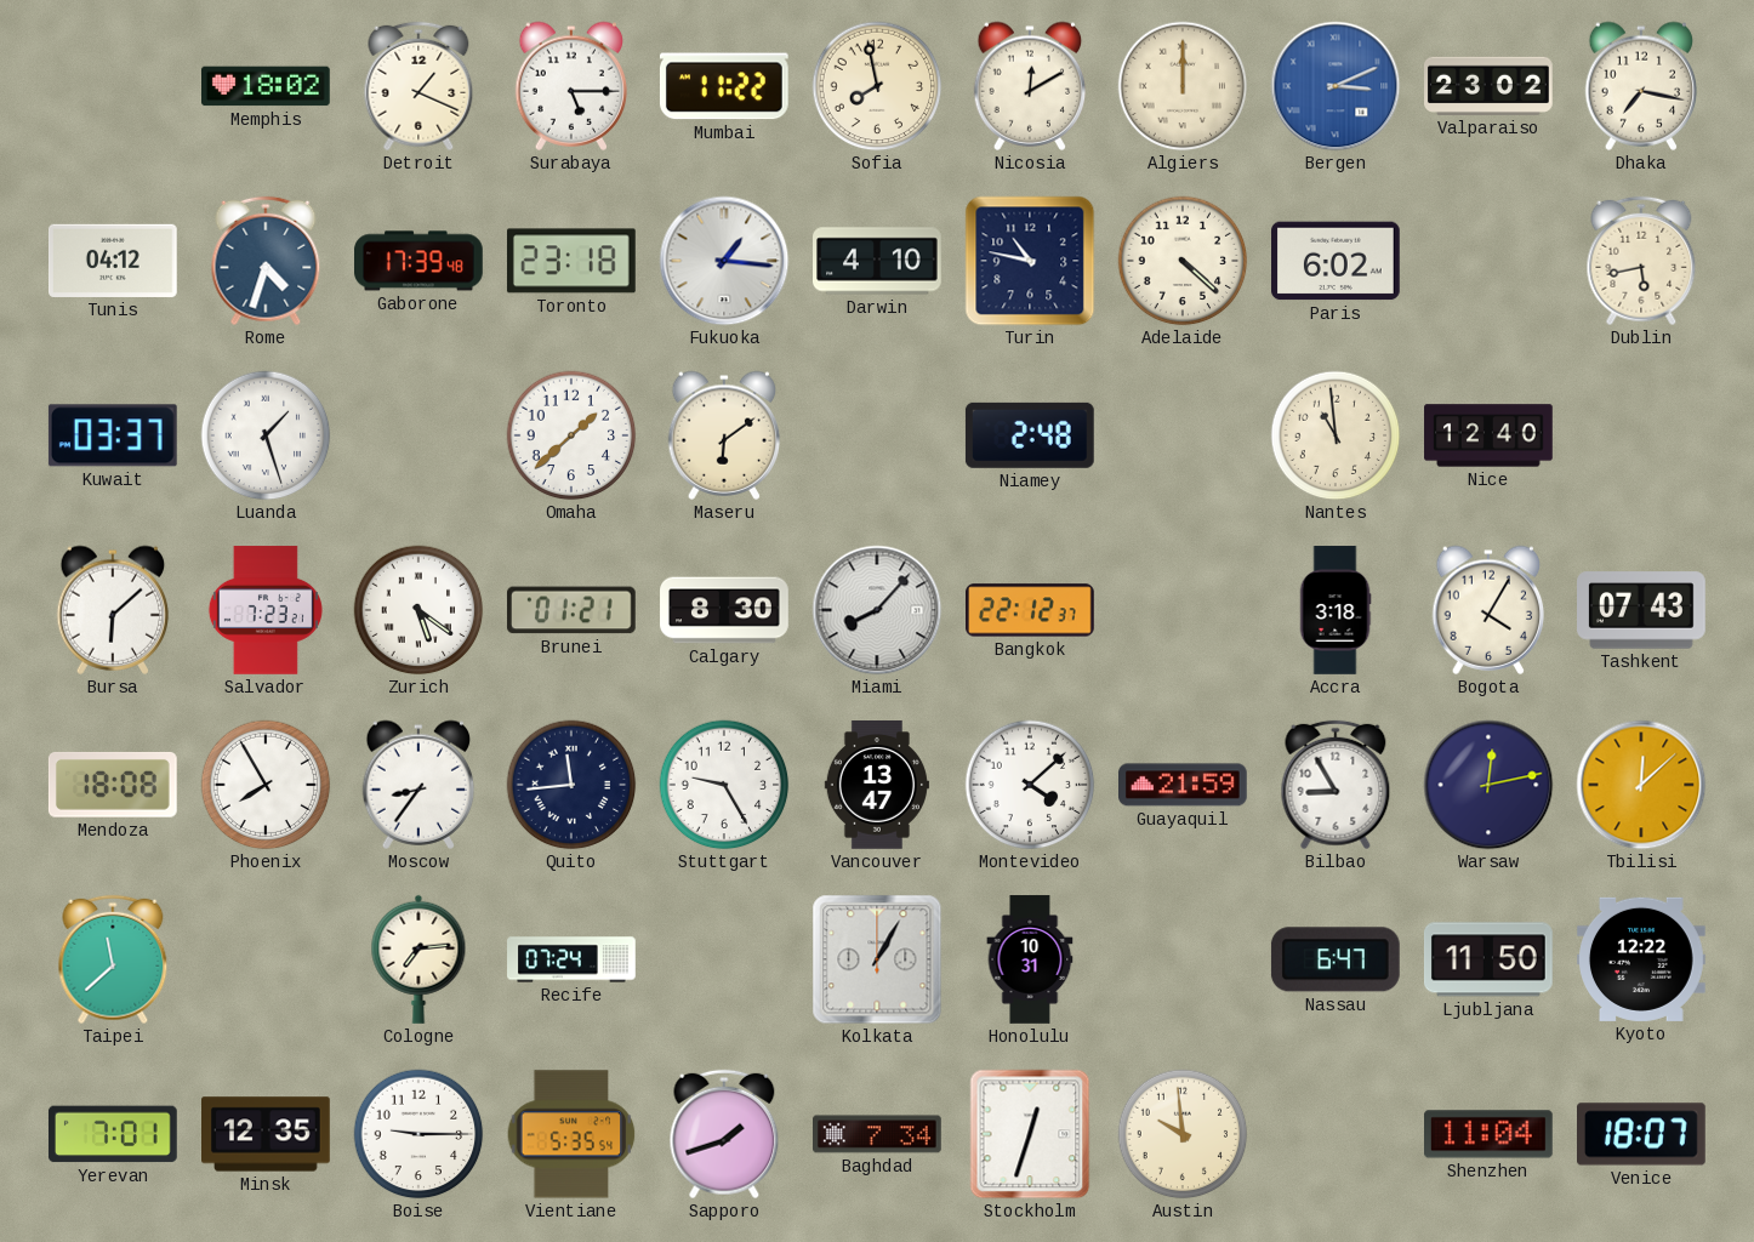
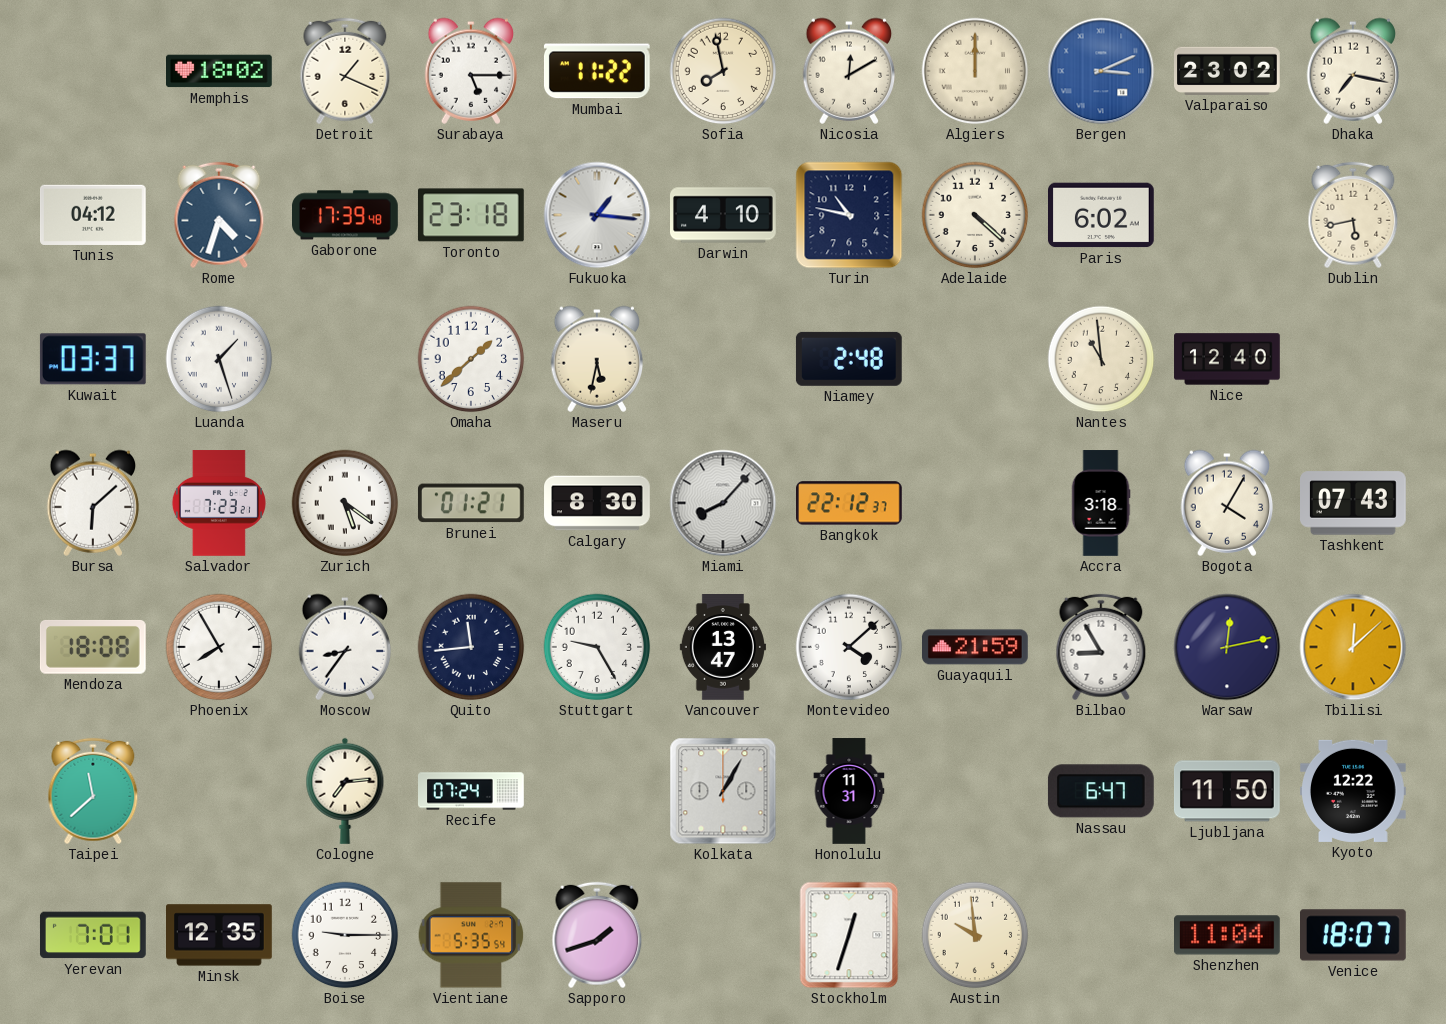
Maseru: 6:09 -> 5:32 (597, 359)
Honolulu: 10:31 -> 11:31 (849, 791)
Baghdad: 7:34 -> none (878, 1134)
